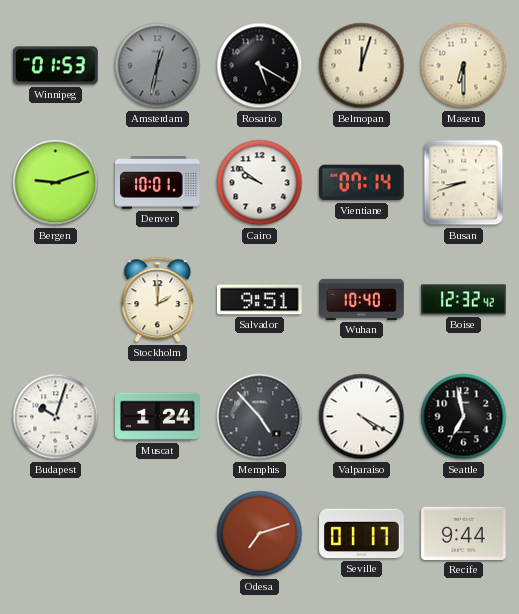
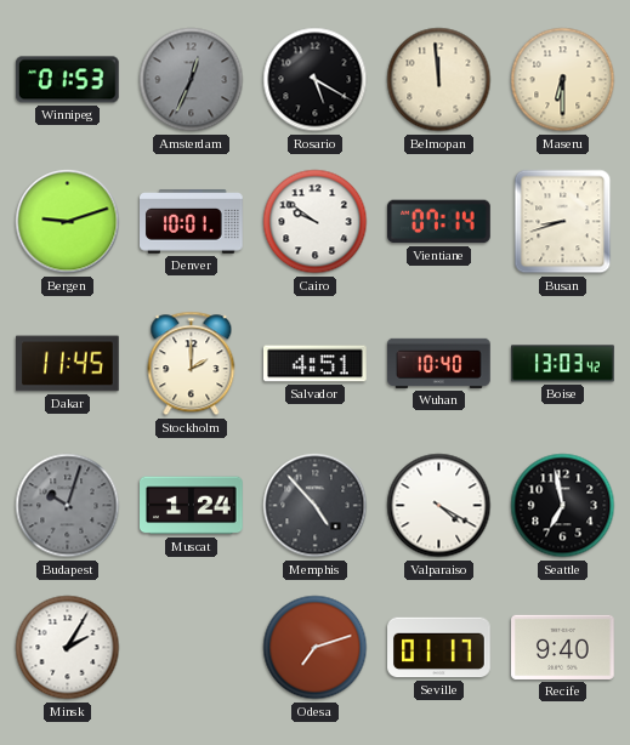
Amsterdam: 12:32 -> 12:34 (192, 80)
Belmopan: 12:03 -> 11:59 (439, 80)
Dakar: none -> 11:45 (68, 364)
Salvador: 9:51 -> 4:51 (316, 364)
Boise: 12:32 -> 13:03 (563, 364)
Budapest dial: white -> grey (68, 506)
Minsk: none -> 2:05 (68, 648)
Recife: 9:44 -> 9:40 (563, 647)
